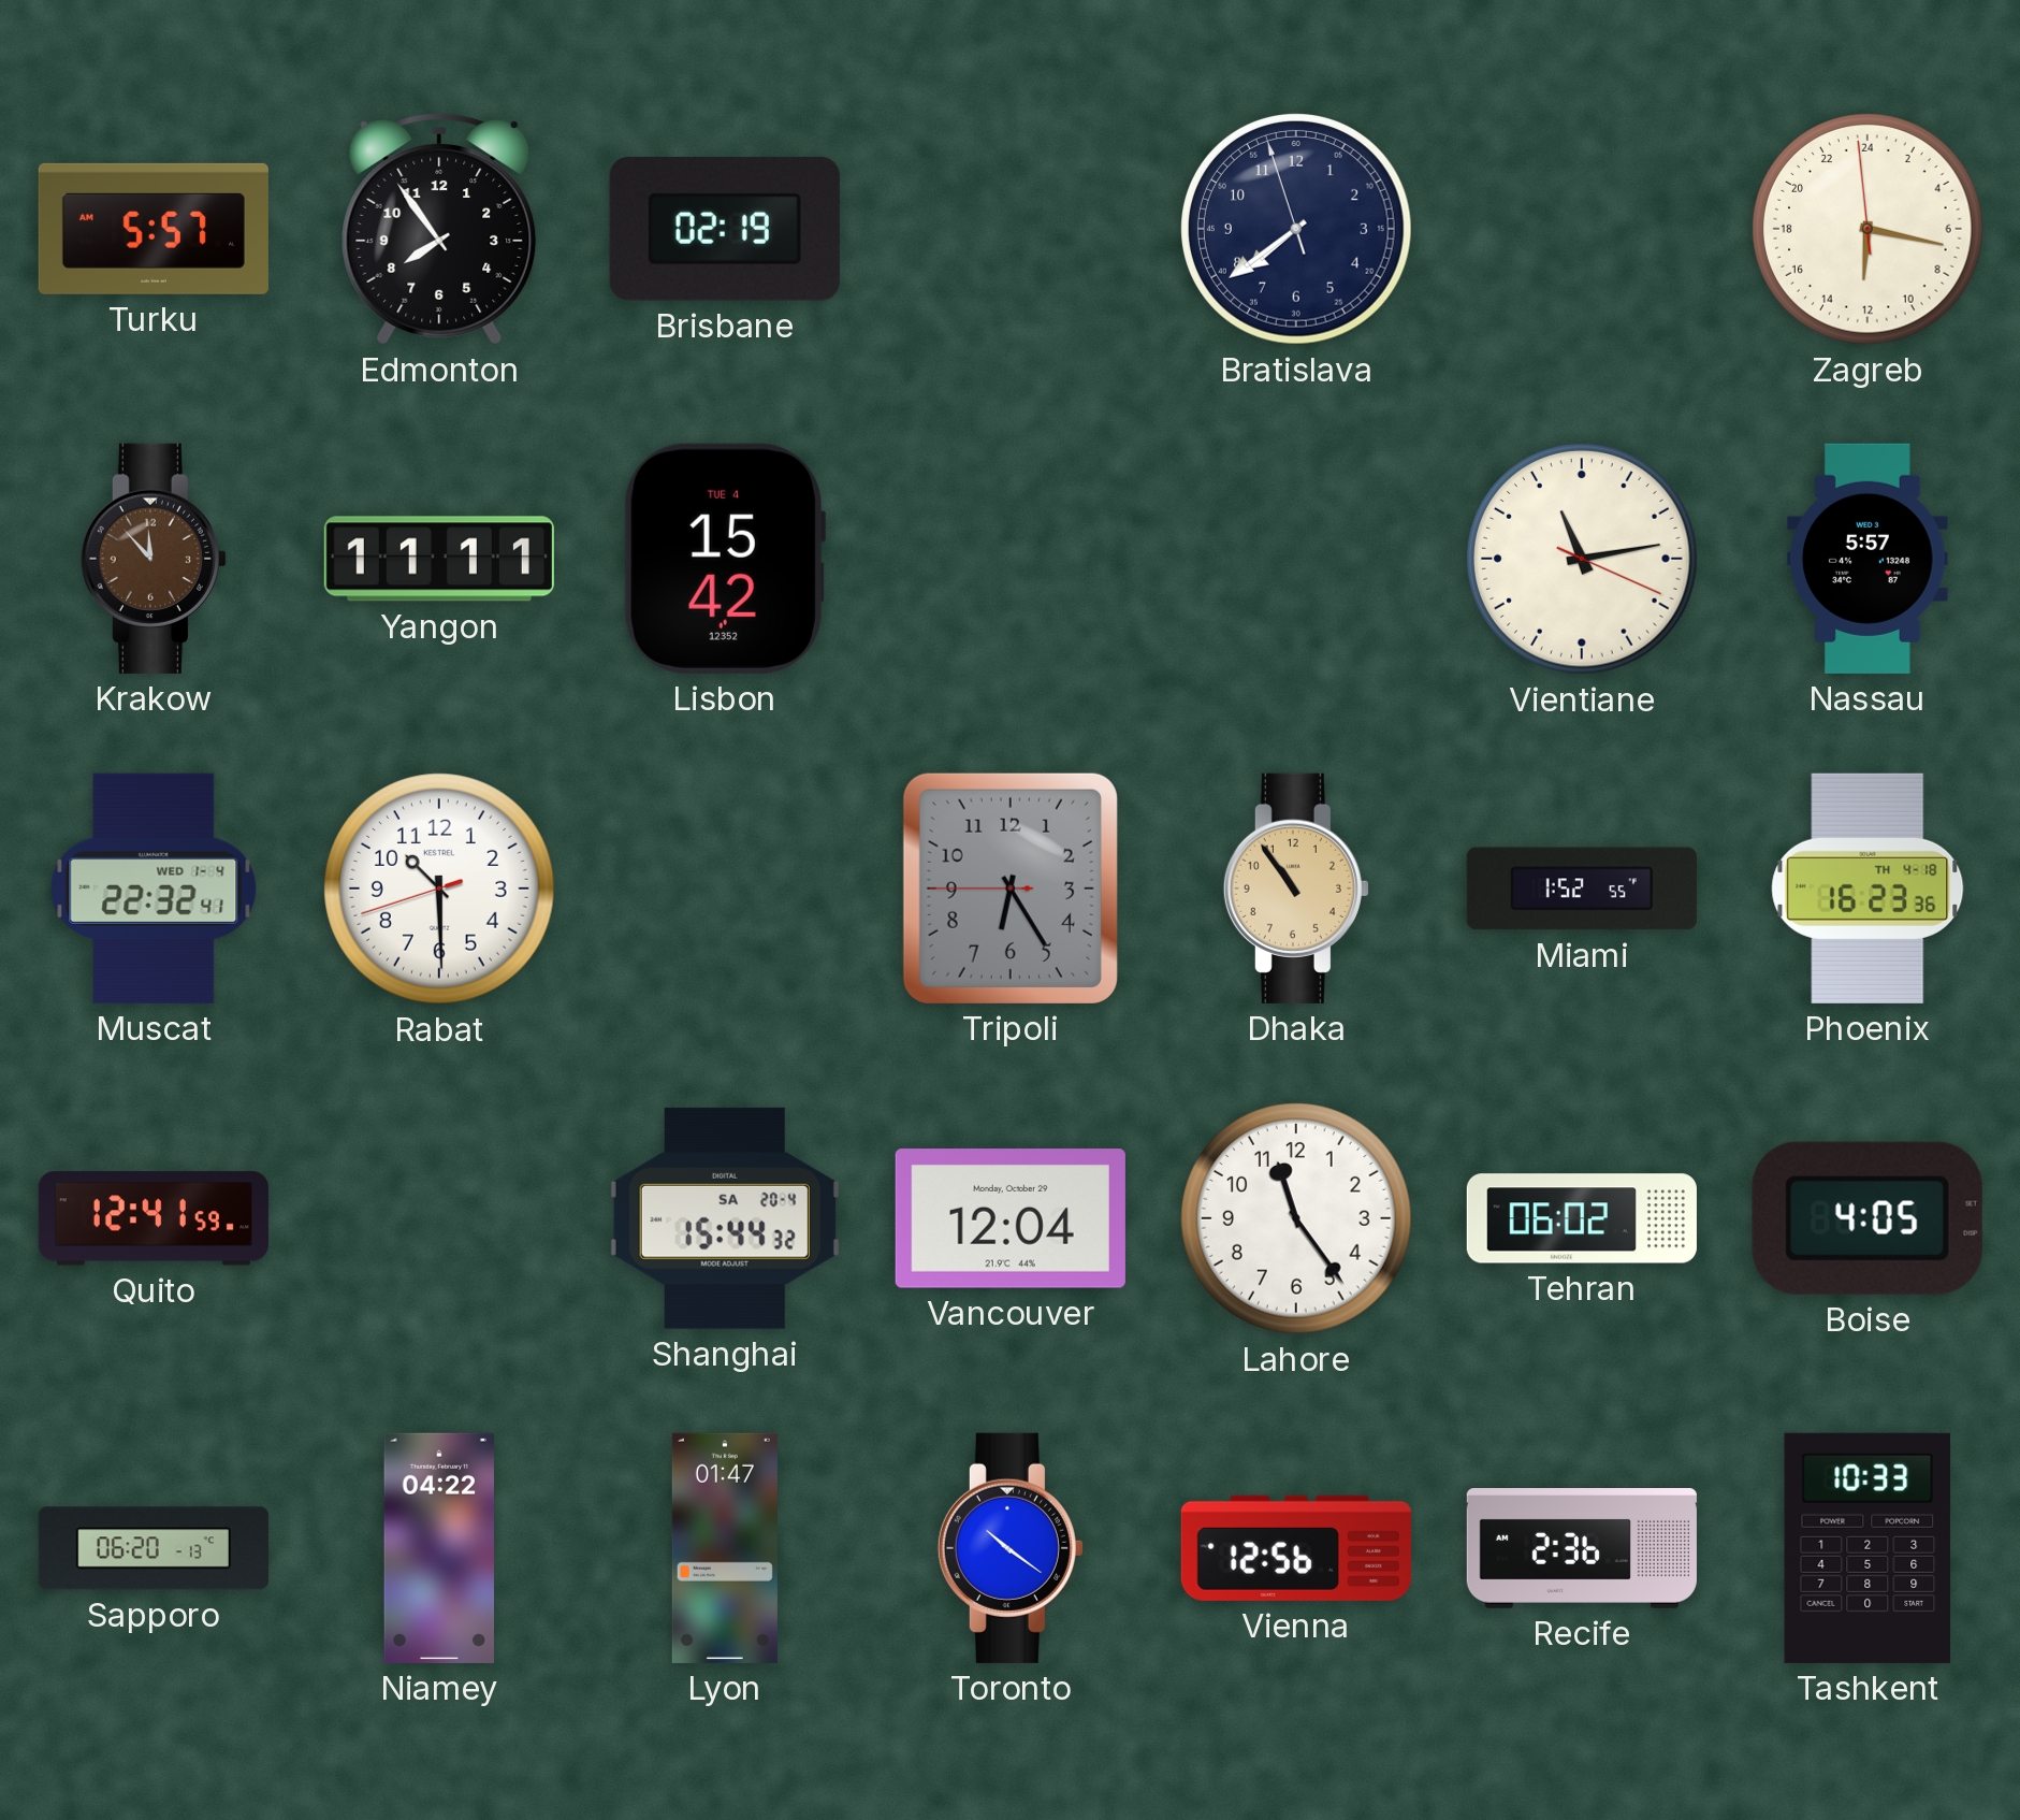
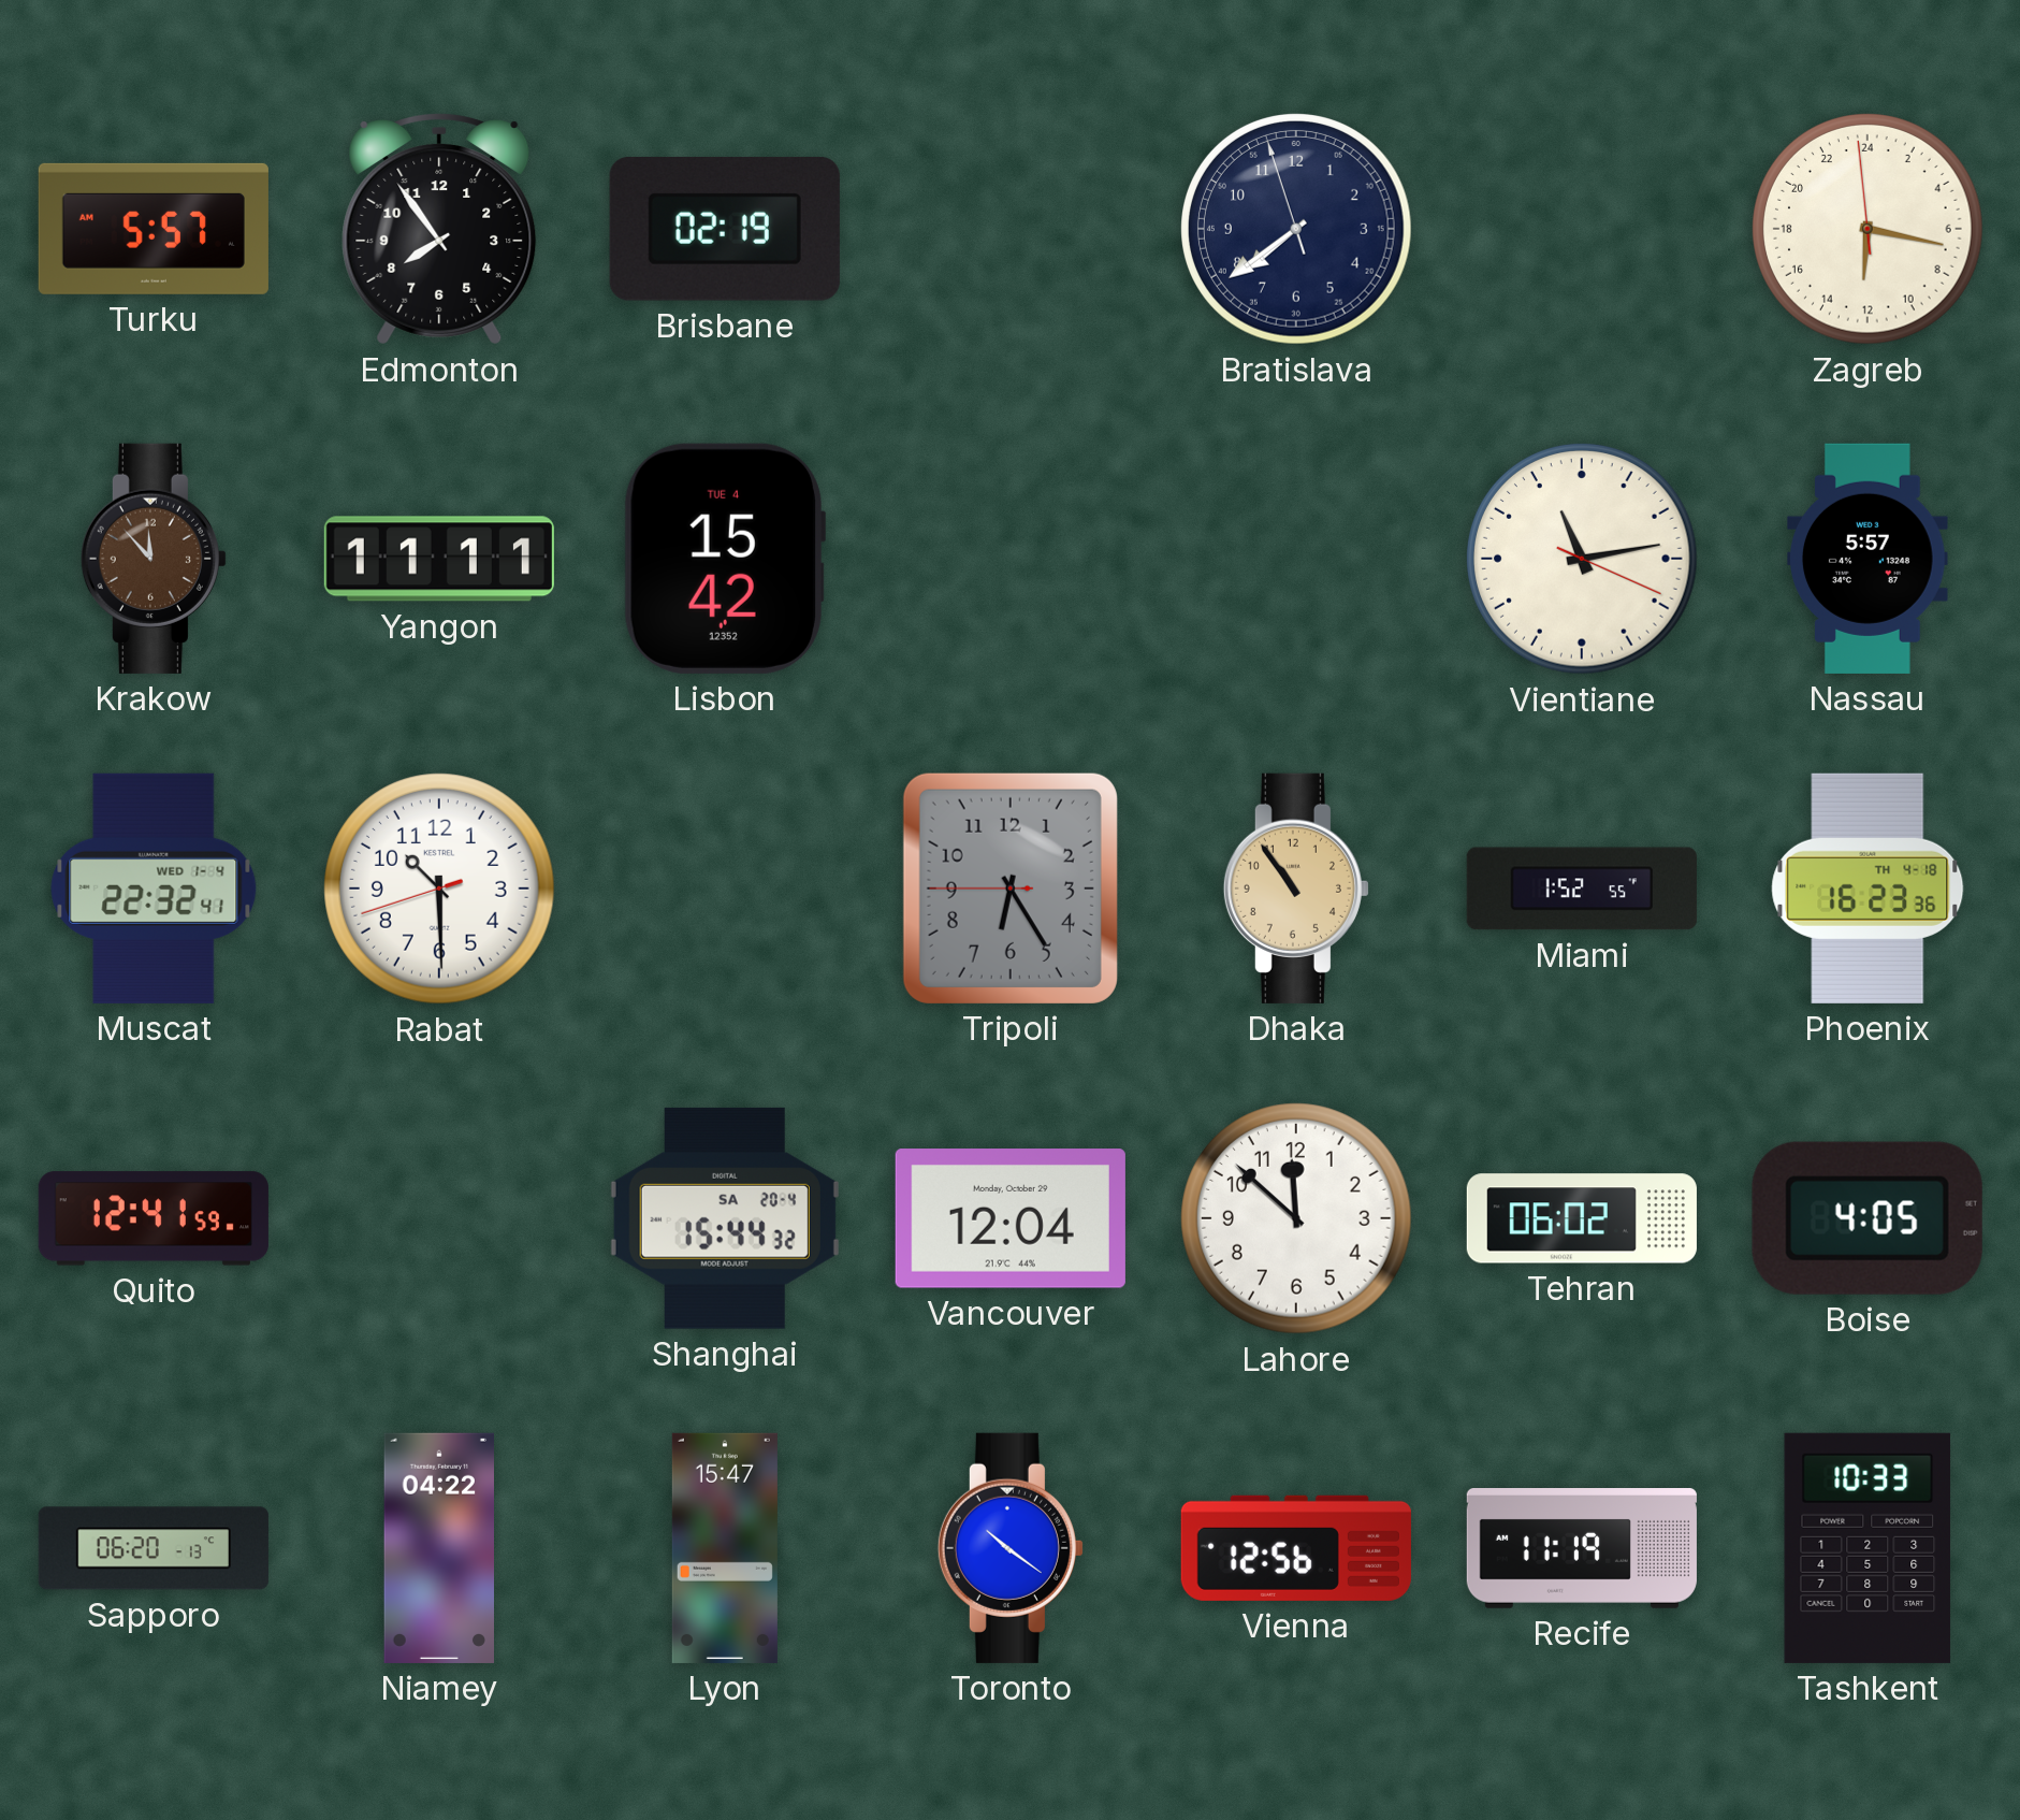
Lahore: 11:24 -> 11:52 (1297, 1219)
Lyon: 01:47 -> 15:47 (725, 1548)
Recife: 2:36 -> 11:19 (1582, 1549)
